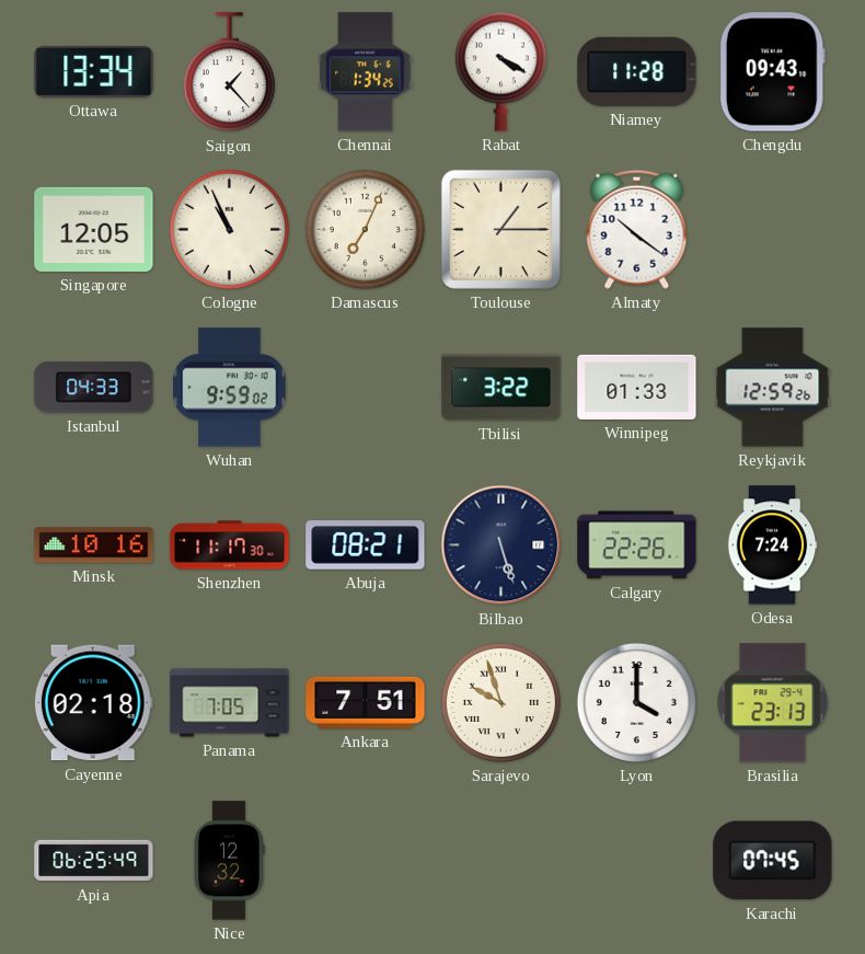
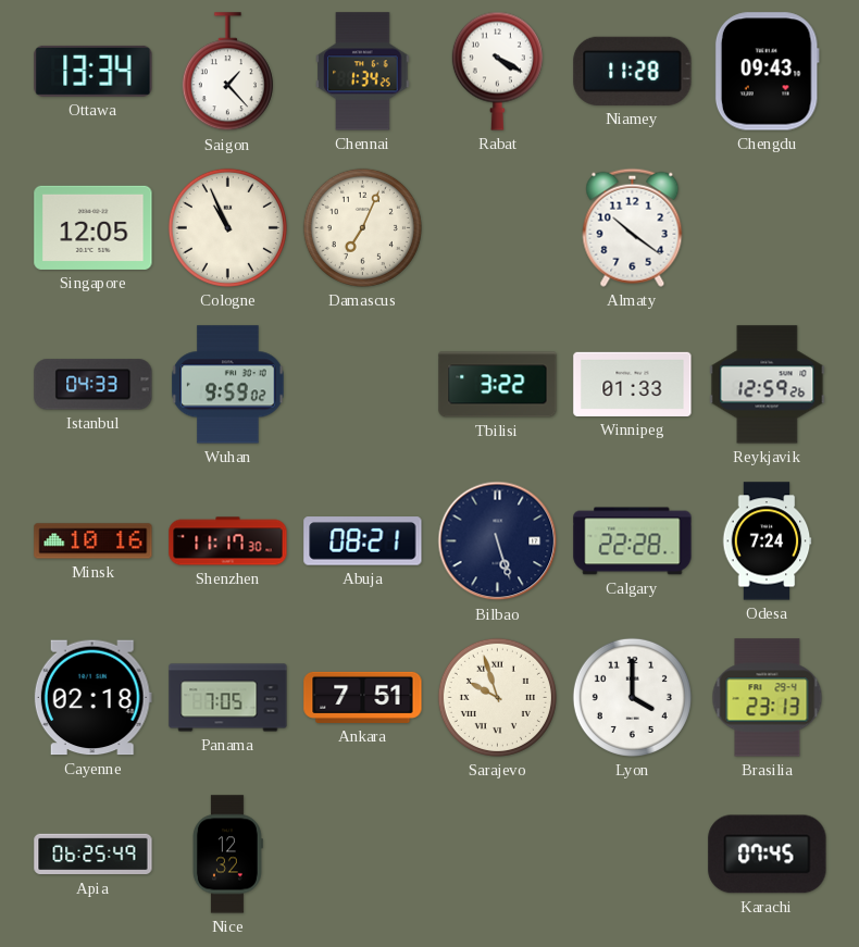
Toulouse: 1:15 -> none (500, 229)
Calgary: 22:26 -> 22:28 (633, 541)
